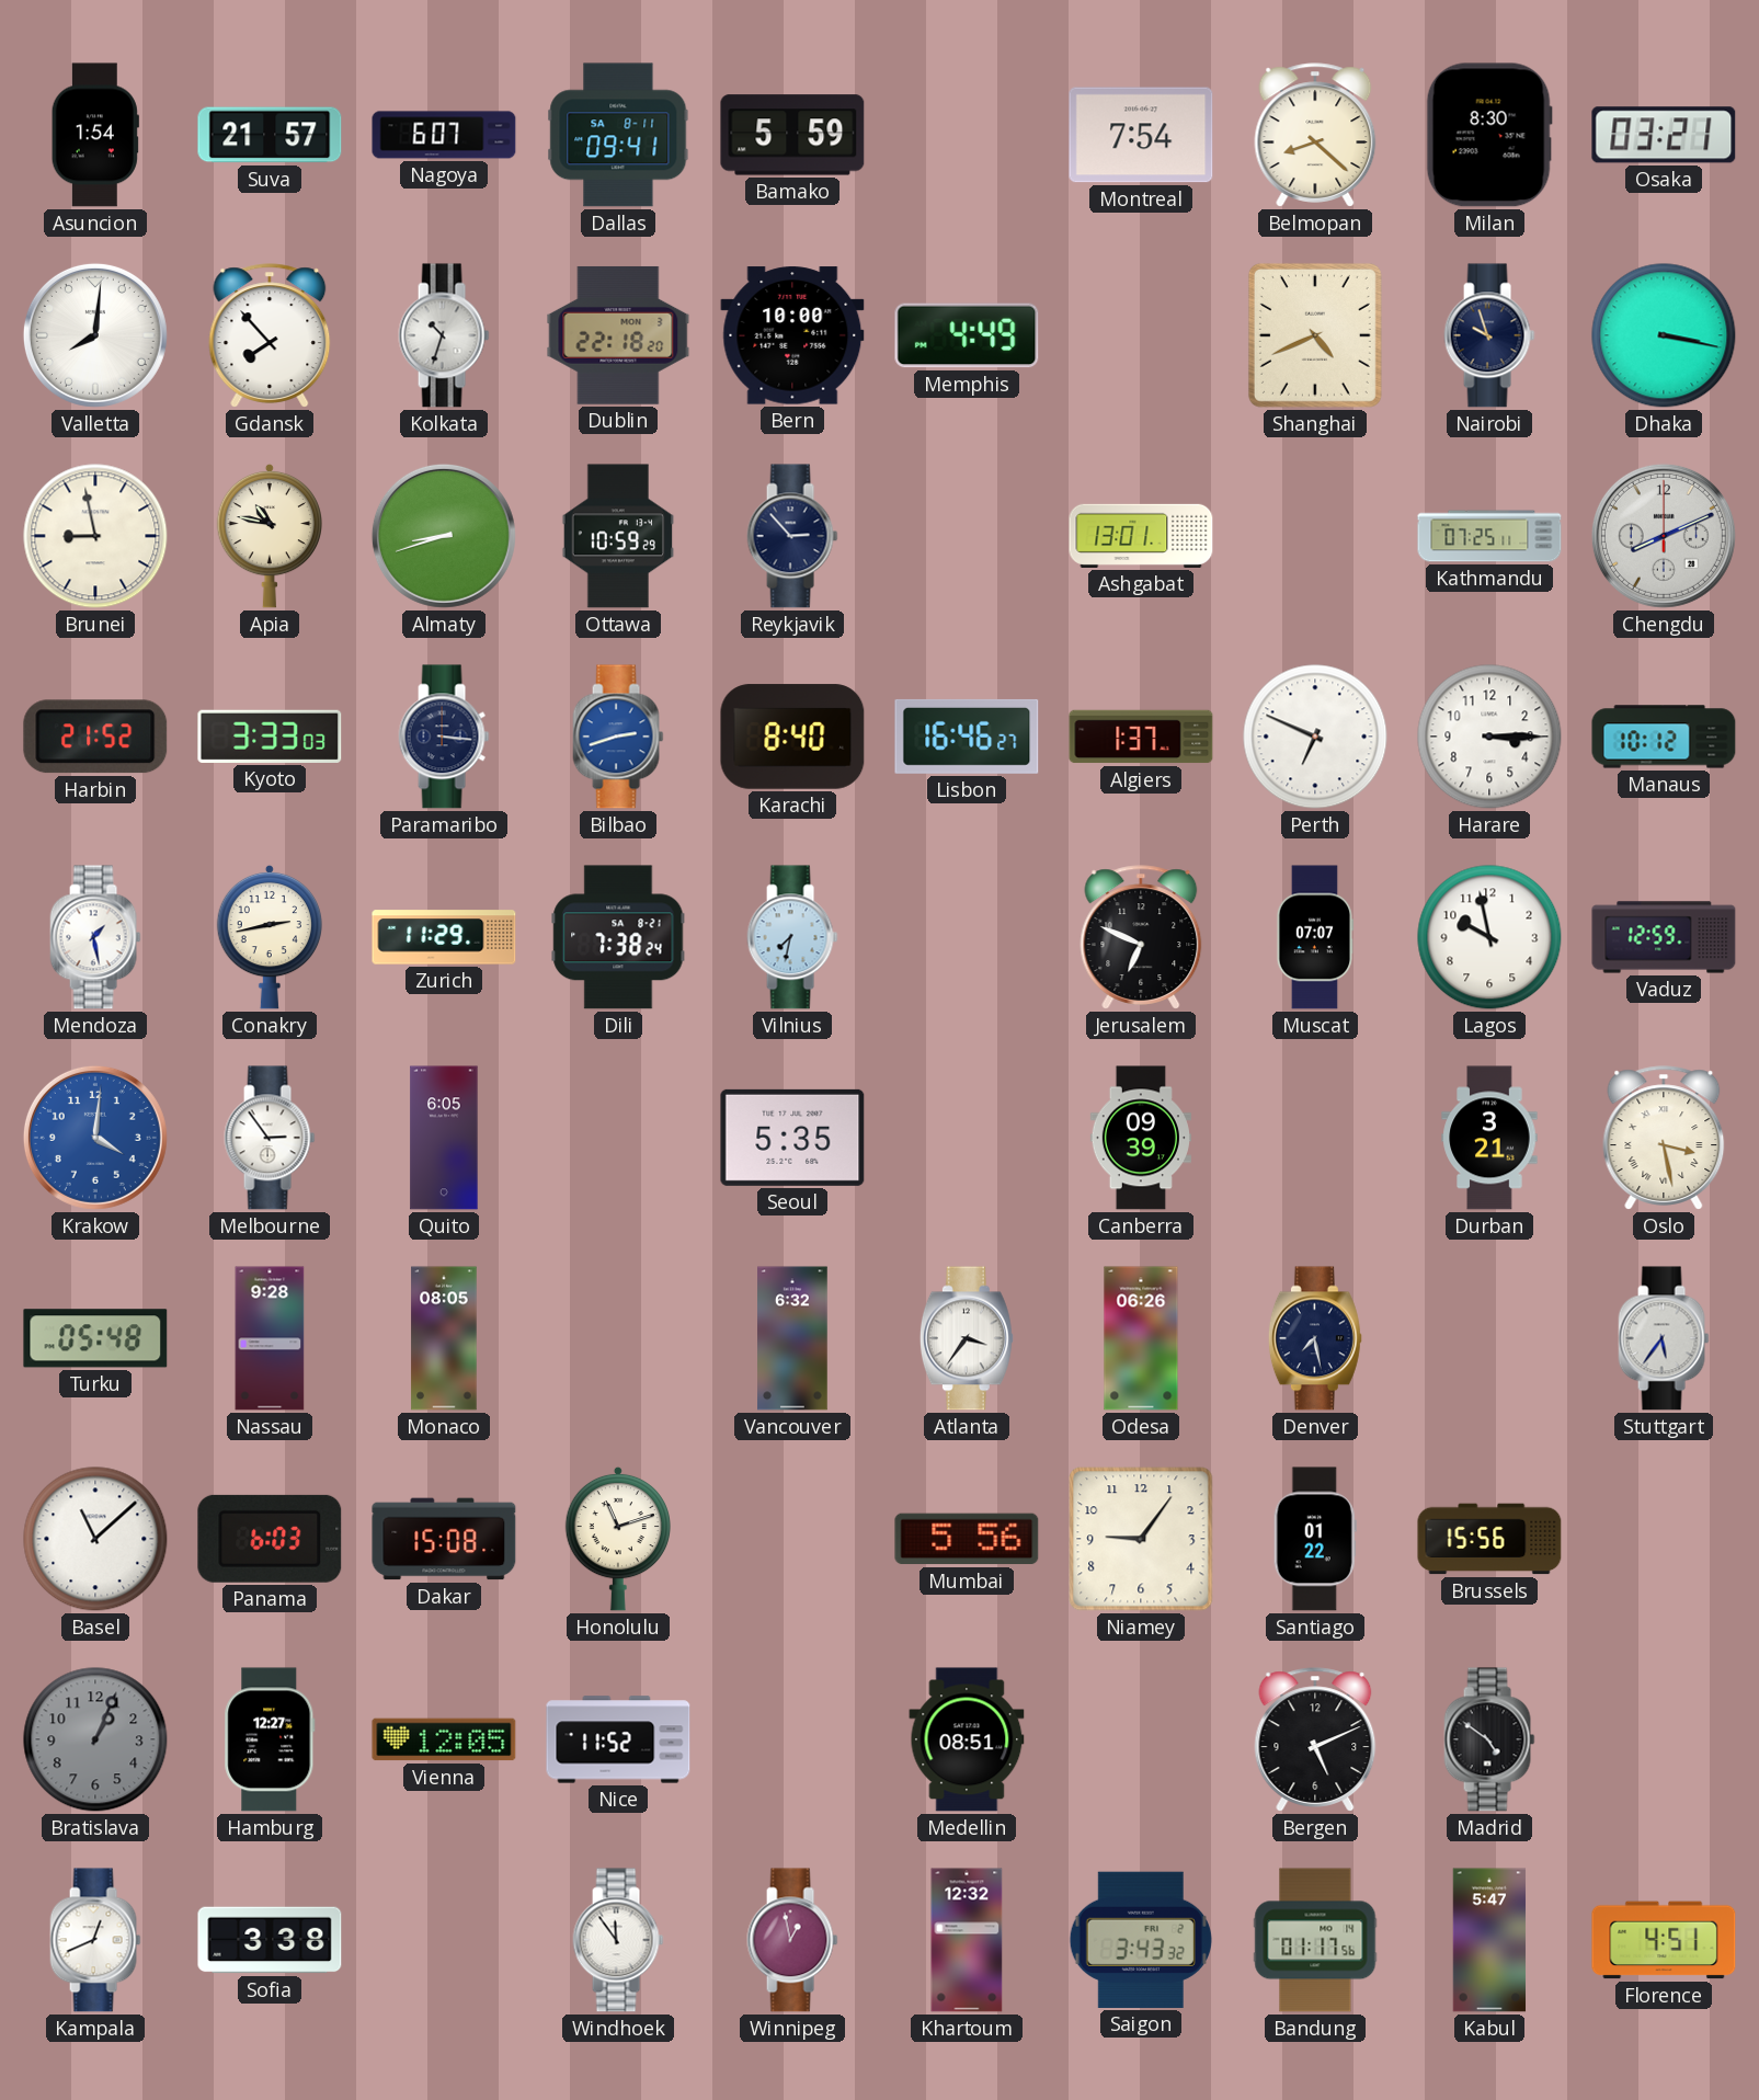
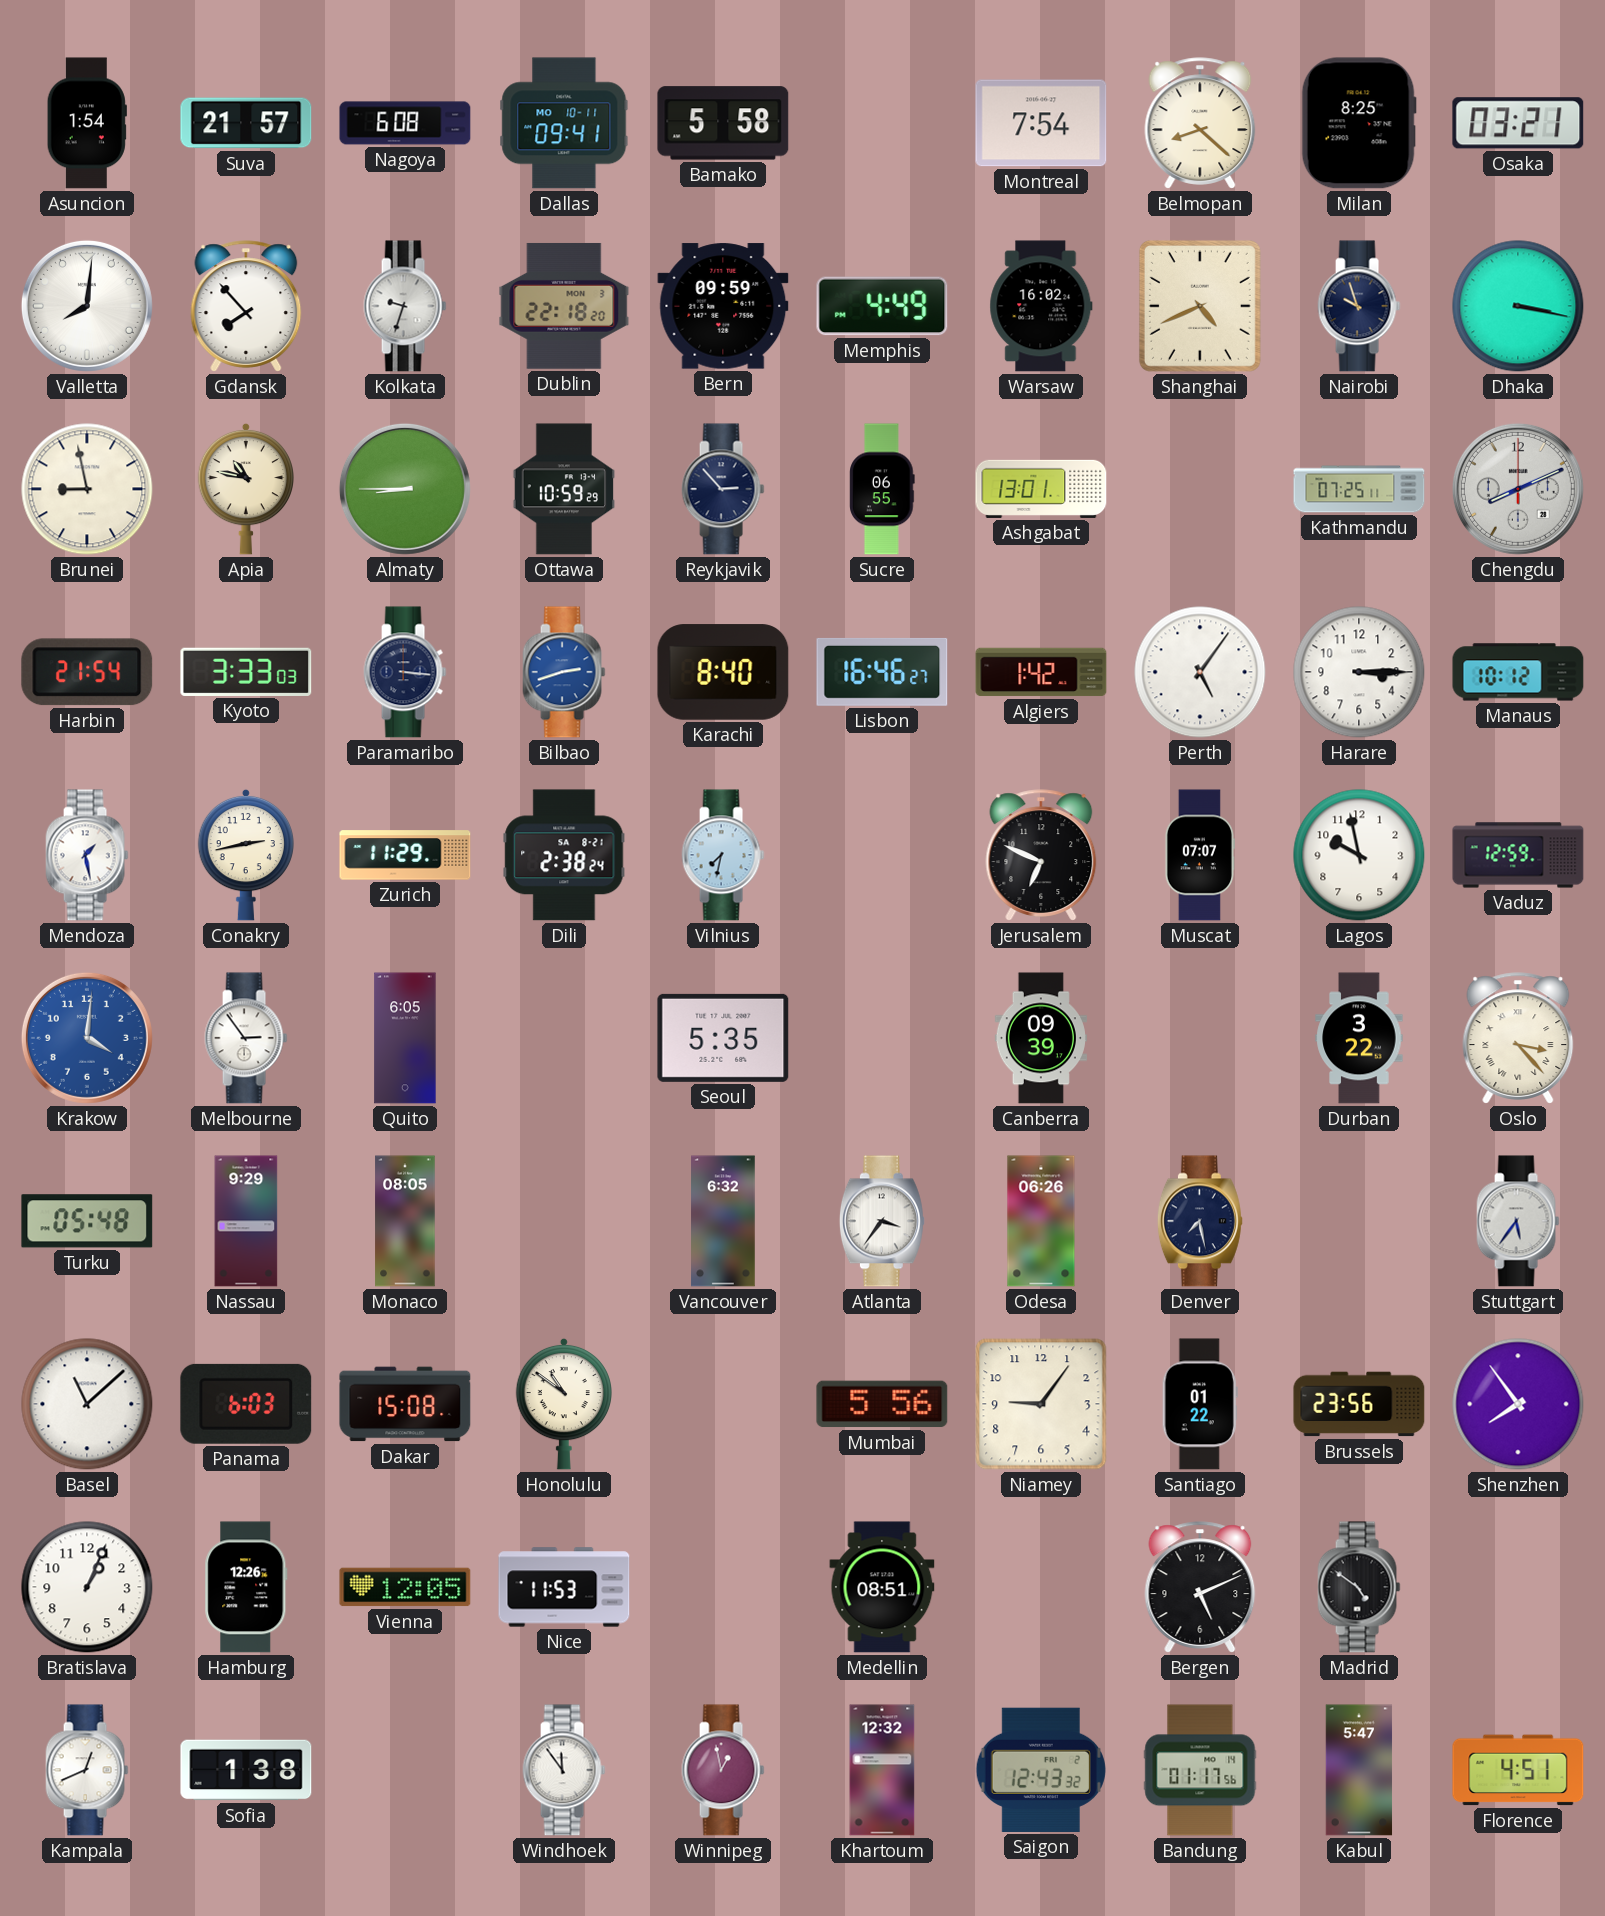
Nagoya: 6:07 -> 6:08 (405, 123)
Dallas date: SA 8-11 -> MO 10-11 (564, 123)
Bamako: 5:59 -> 5:58 (723, 123)
Milan: 8:30 -> 8:25 (1359, 123)
Kolkata: 10:33 -> 9:33 (405, 306)
Bern: 10:00 -> 09:59 (723, 306)
Warsaw: none -> 16:02 (1041, 306)
Almaty: 8:42 -> 8:45 (405, 489)
Sucre: none -> 06:55 (882, 489)
Harbin: 21:52 -> 21:54 (87, 672)
Algiers: 1:37 -> 1:42 (1041, 672)
Perth: 6:49 -> 5:06 (1200, 672)
Dili: 7:38 -> 2:38 (564, 855)
Durban: 3:21 -> 3:22 (1359, 1038)
Oslo: 3:28 -> 3:23 (1518, 1038)
Nassau: 9:28 -> 9:29 (246, 1221)
Honolulu: 11:12 -> 10:51 (563, 1404)
Brussels: 15:56 -> 23:56 (1359, 1404)
Shenzhen: none -> 7:54 (1518, 1404)
Bratislava dial: grey -> white (87, 1587)
Hamburg: 12:27 -> 12:26 (246, 1587)
Nice: 11:52 -> 11:53 (564, 1587)
Sofia: 3:38 -> 1:38 (246, 1770)
Saigon: 3:43 -> 12:43 (1041, 1770)
